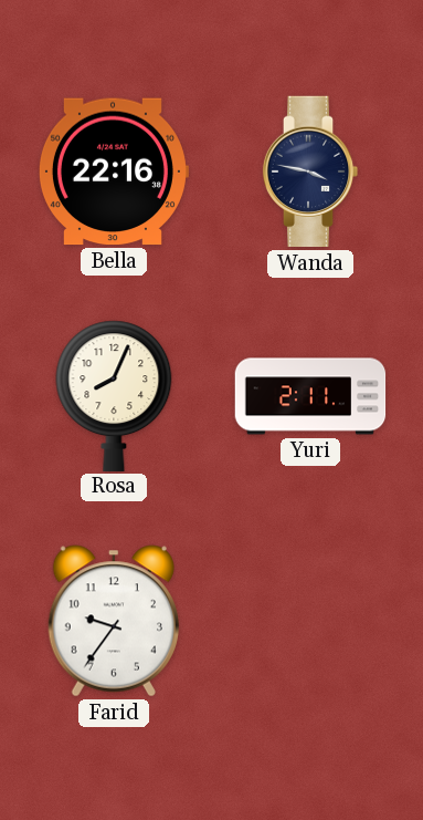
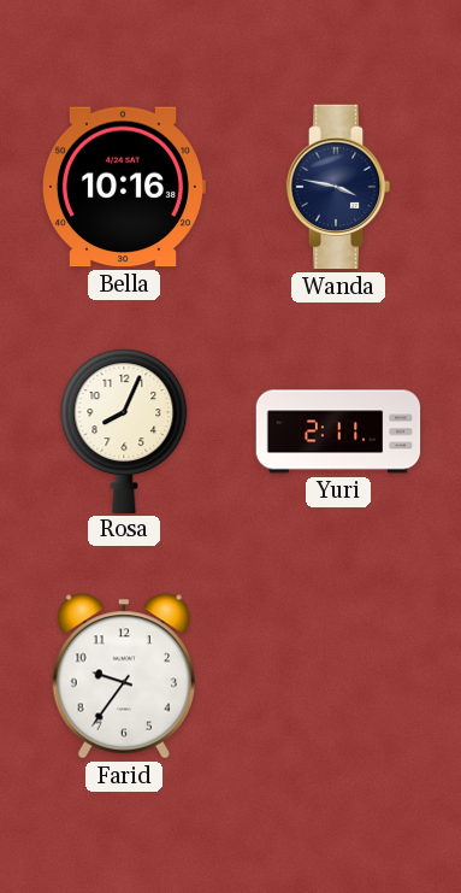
Bella: 22:16 -> 10:16 (123, 187)
